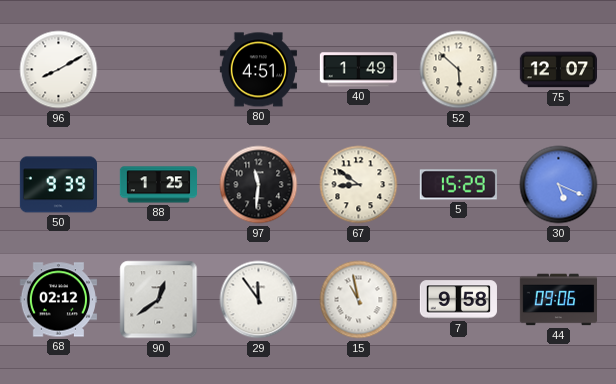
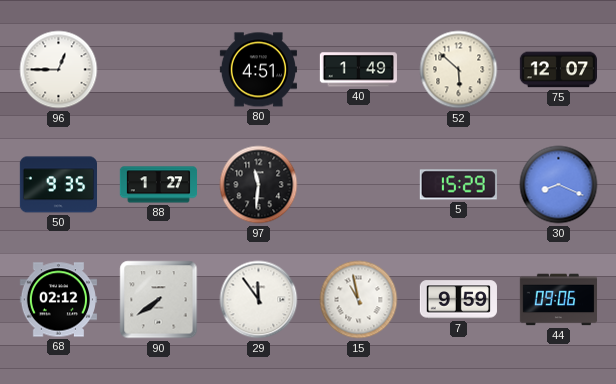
96: 8:10 -> 12:45 (59, 70)
50: 9:39 -> 9:35 (58, 185)
88: 1:25 -> 1:27 (158, 185)
67: 8:51 -> none (359, 185)
30: 5:19 -> 8:19 (559, 185)
90: 12:39 -> 7:39 (159, 300)
7: 9:58 -> 9:59 (458, 300)
